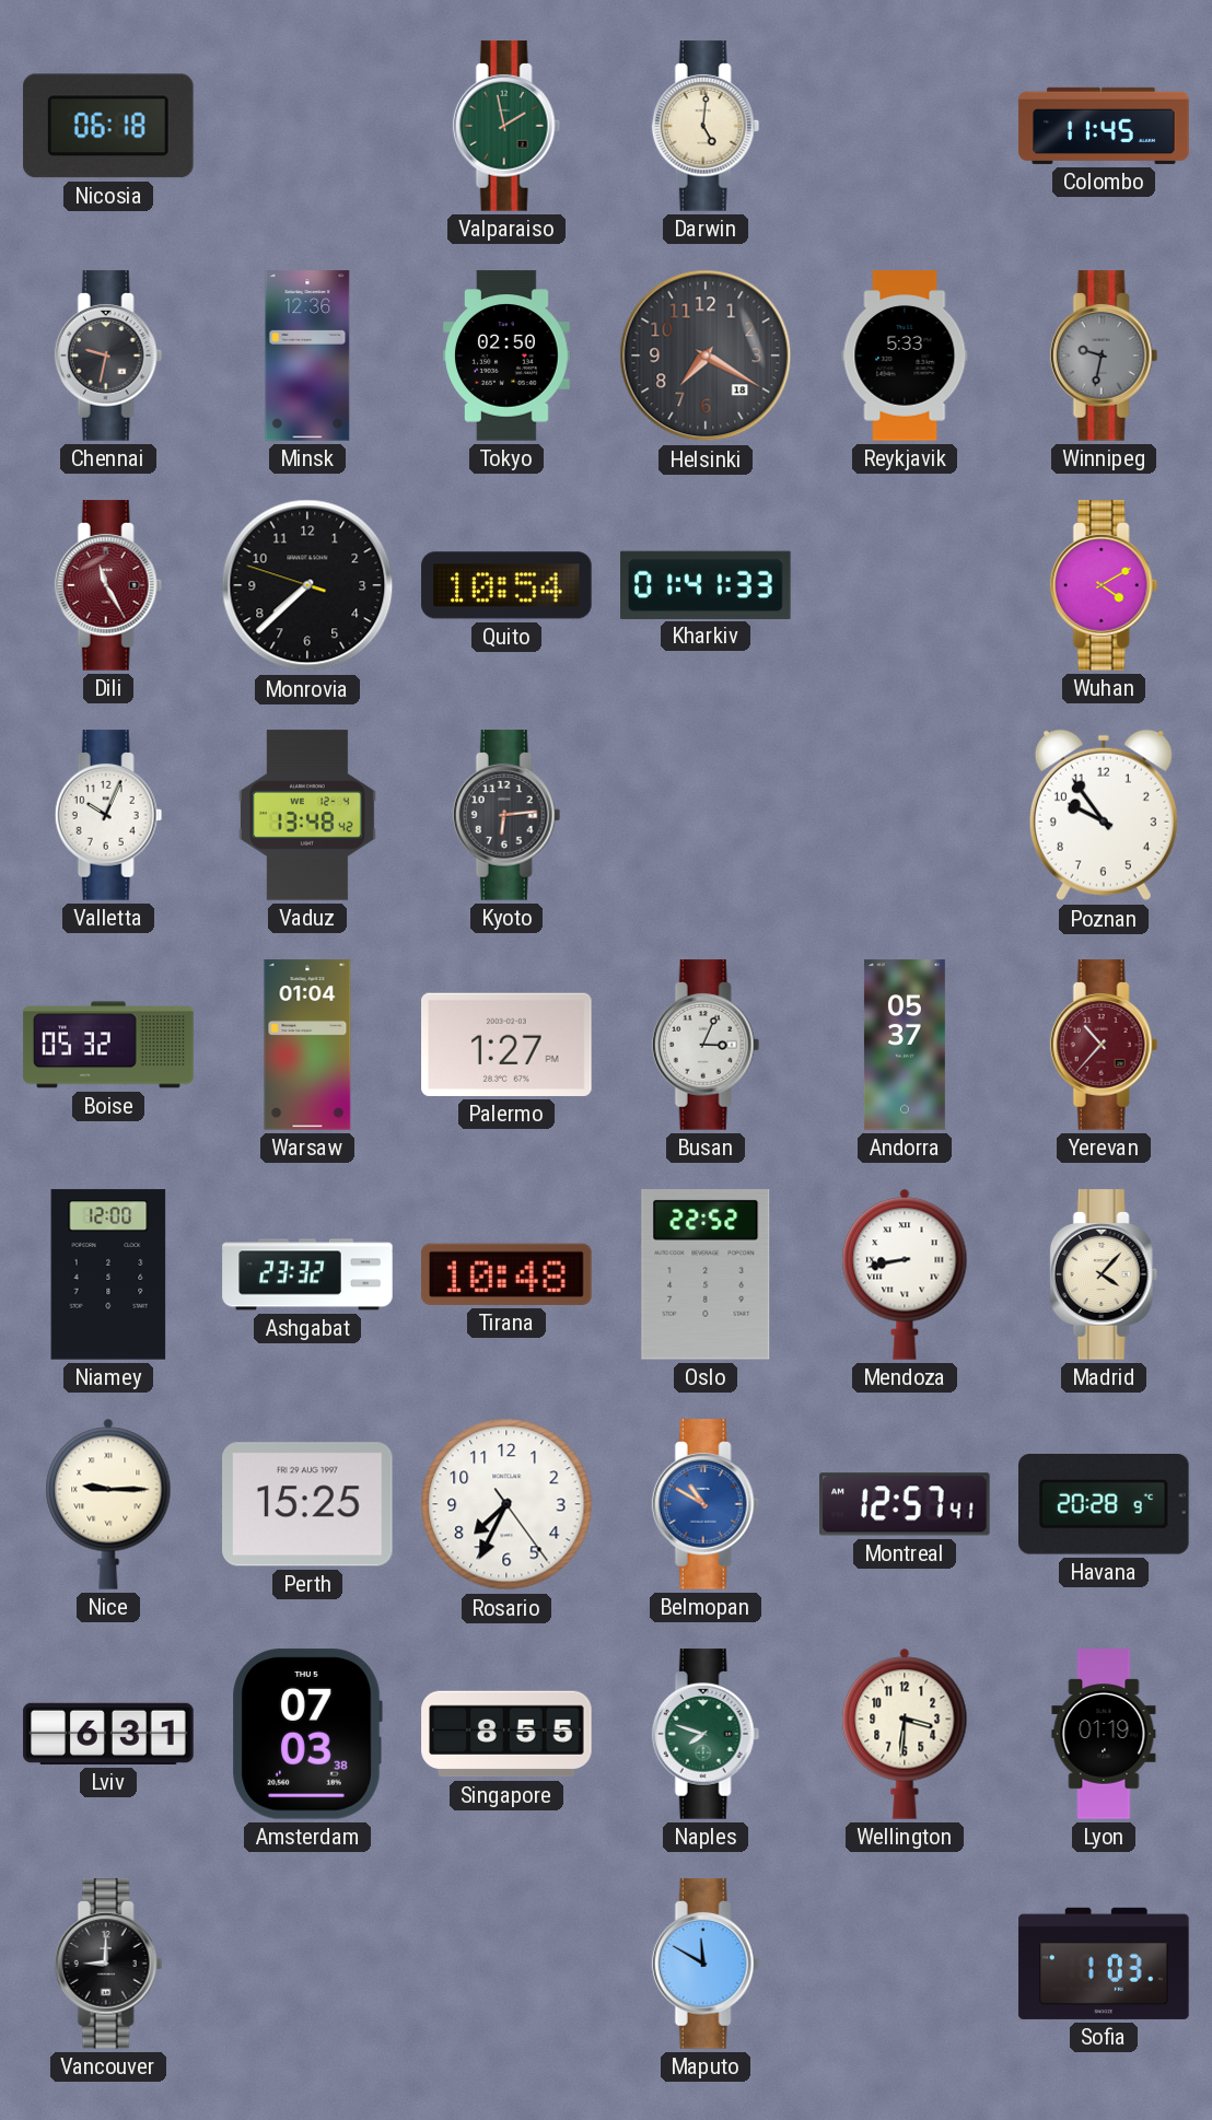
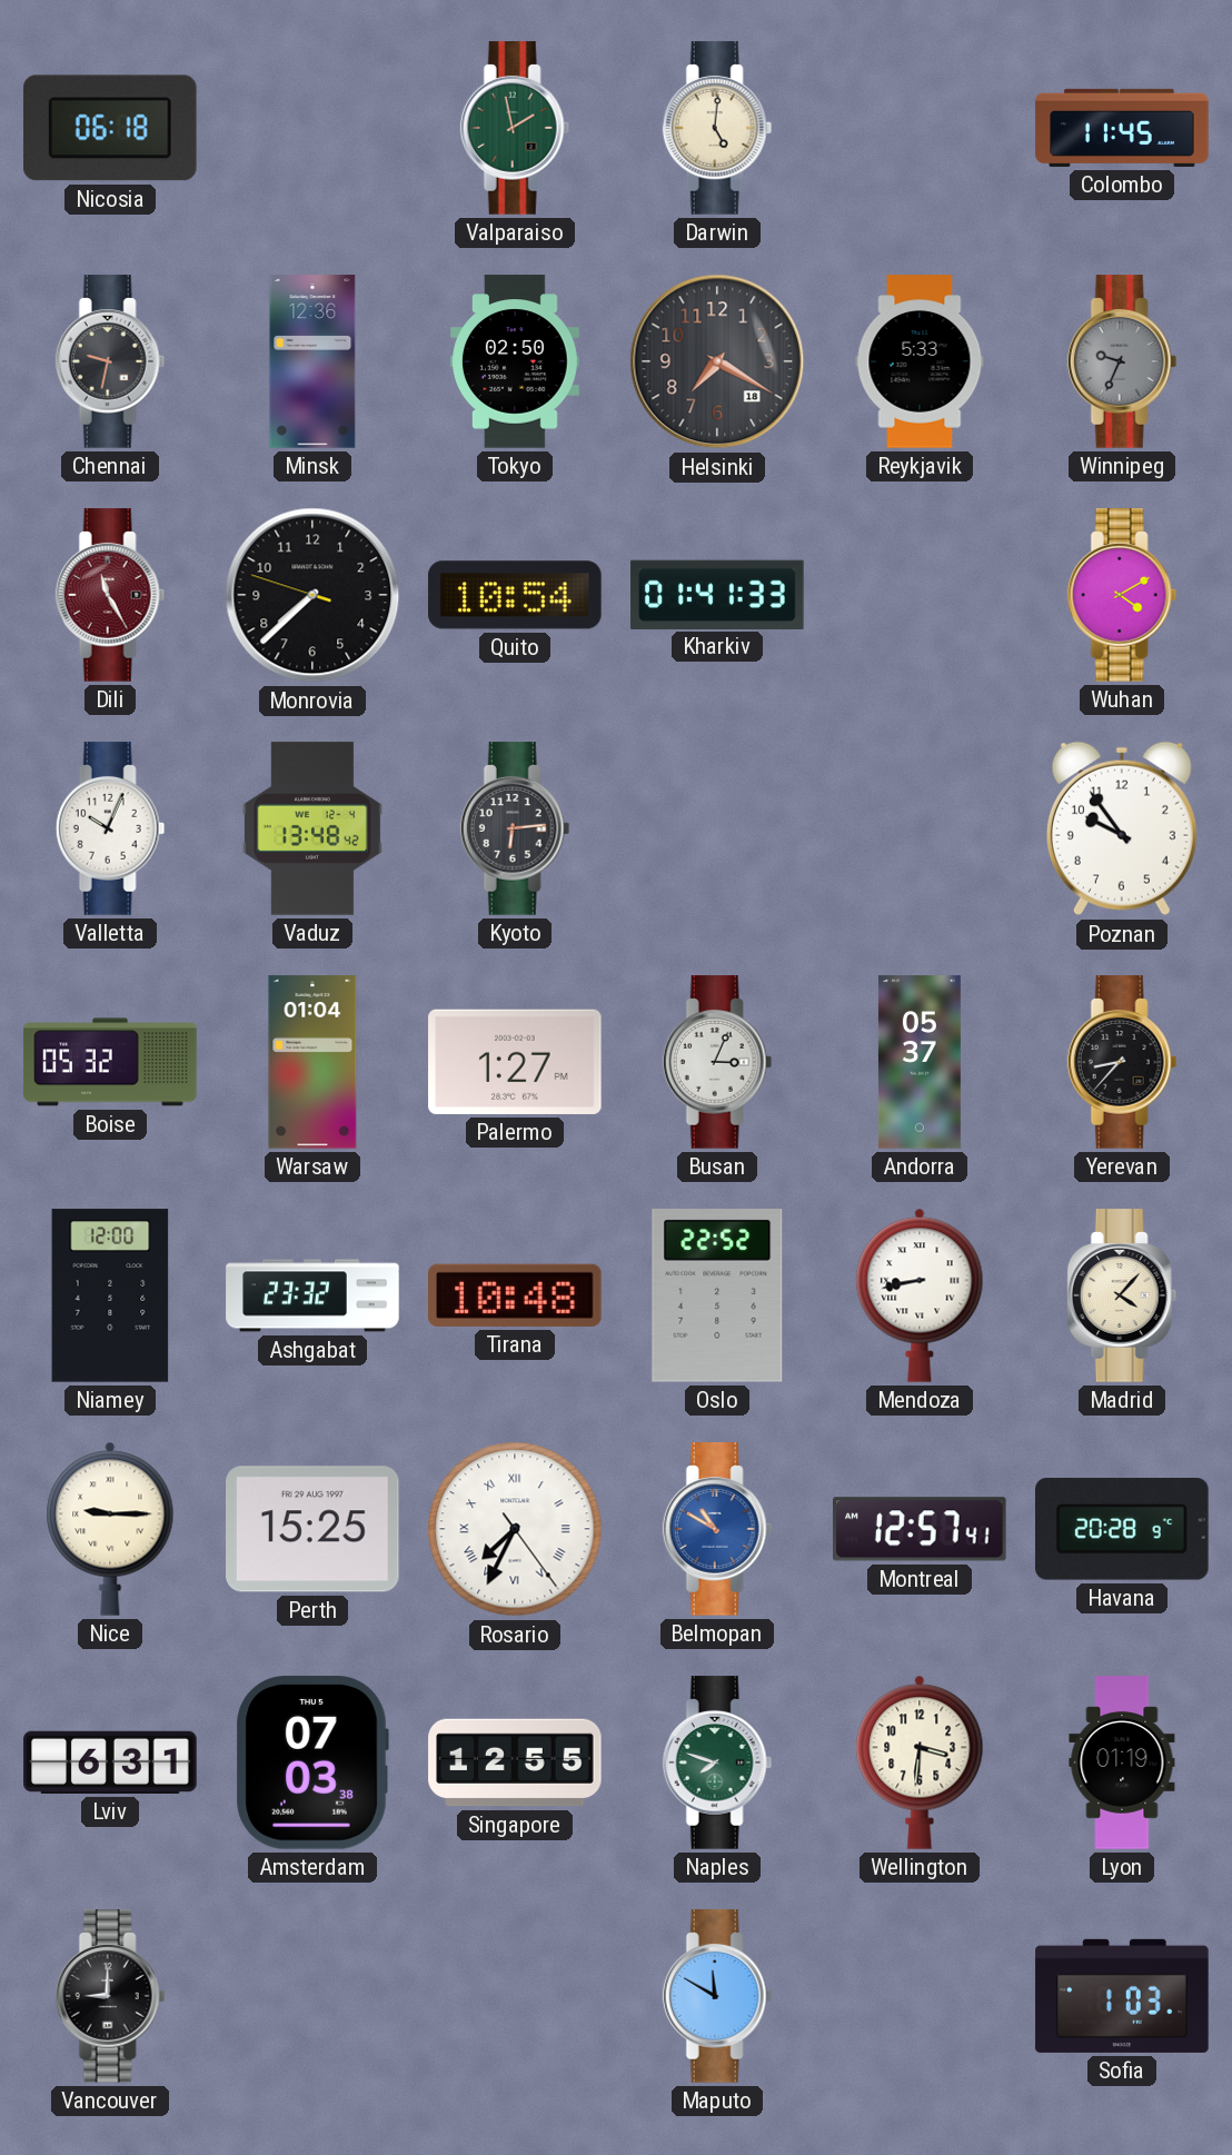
Winnipeg: 9:32 -> 9:34 (1122, 361)
Yerevan: 10:37 -> 8:37 (1122, 1062)
Yerevan dial: burgundy -> black (1122, 1062)
Rosario numerals: Arabic -> Roman (515, 1529)
Singapore: 8:55 -> 12:55 (515, 1762)
